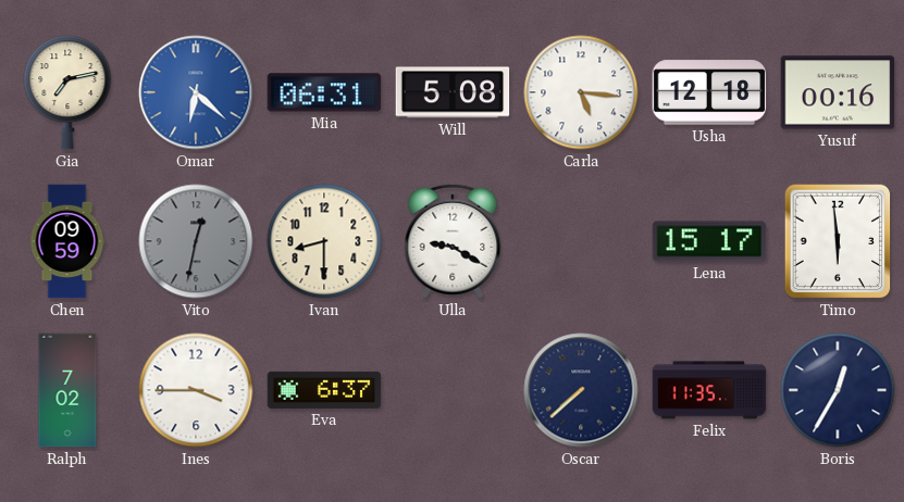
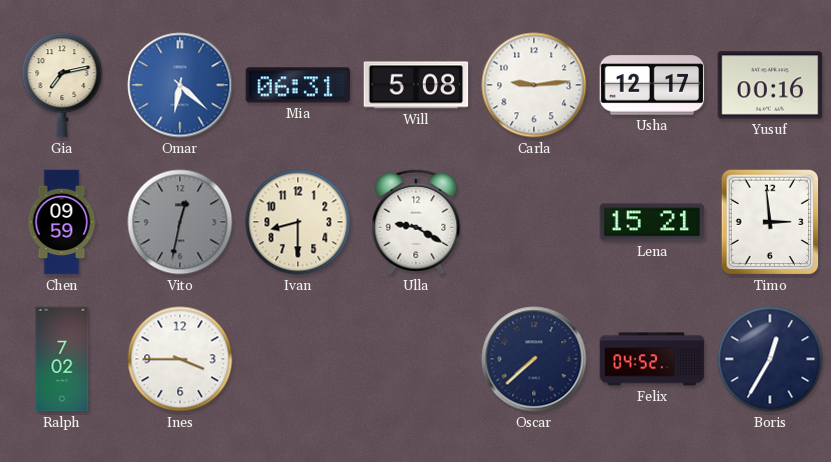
Carla: 5:16 -> 9:14 (534, 85)
Usha: 12:18 -> 12:17 (652, 85)
Lena: 15:17 -> 15:21 (652, 222)
Timo: 5:59 -> 2:59 (770, 222)
Eva: 6:37 -> none (324, 390)
Felix: 11:35 -> 04:52 (652, 359)
